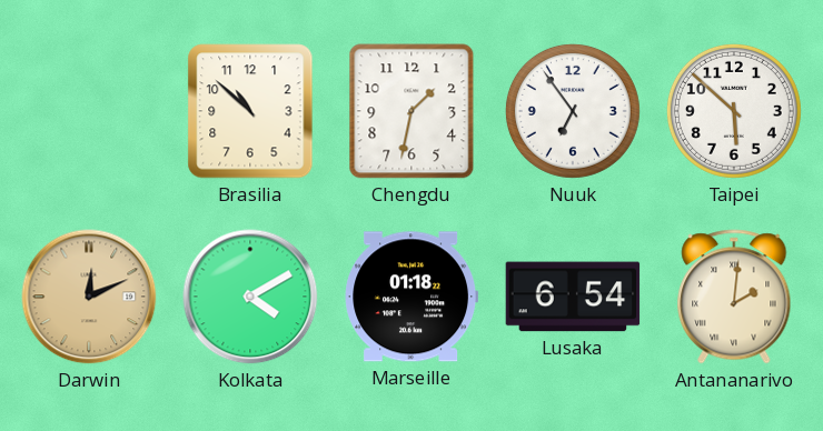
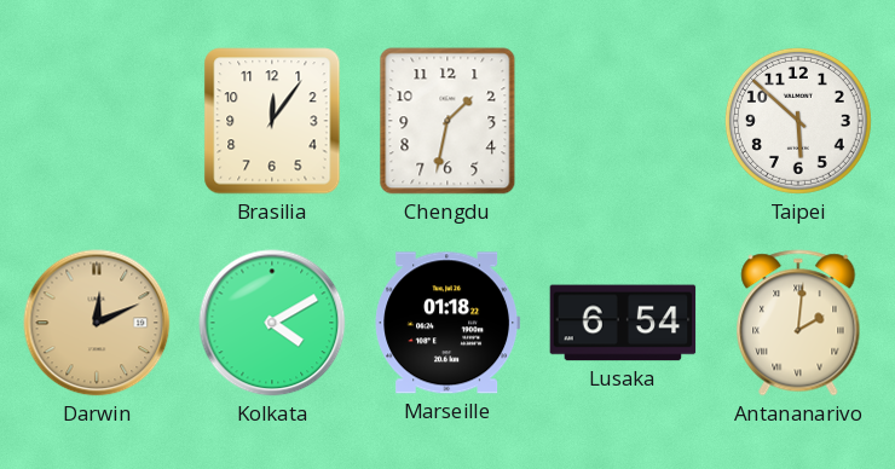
Brasilia: 10:52 -> 12:06 (272, 121)
Nuuk: 6:54 -> none (573, 111)
